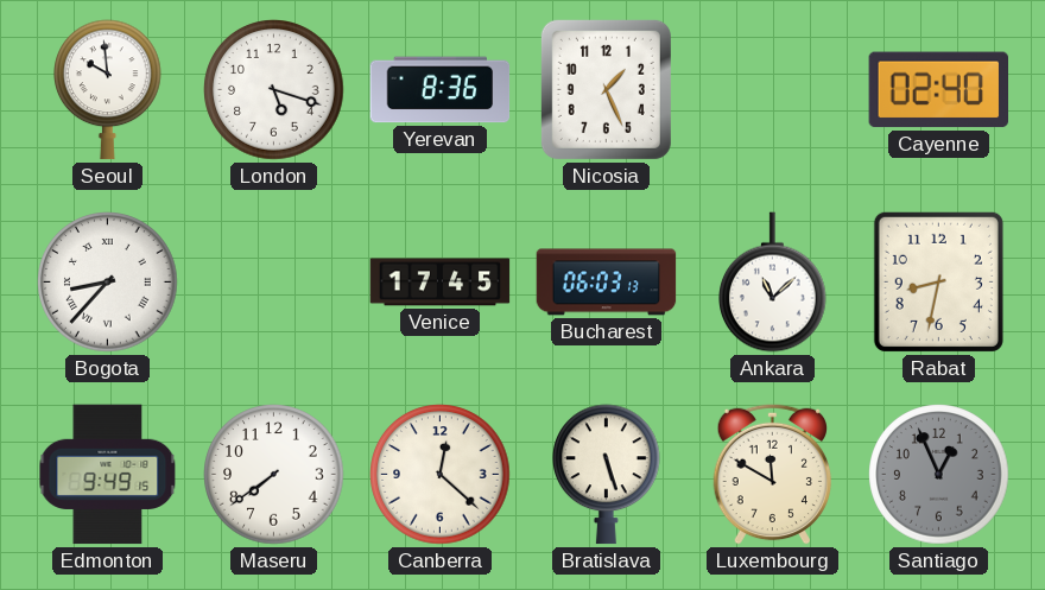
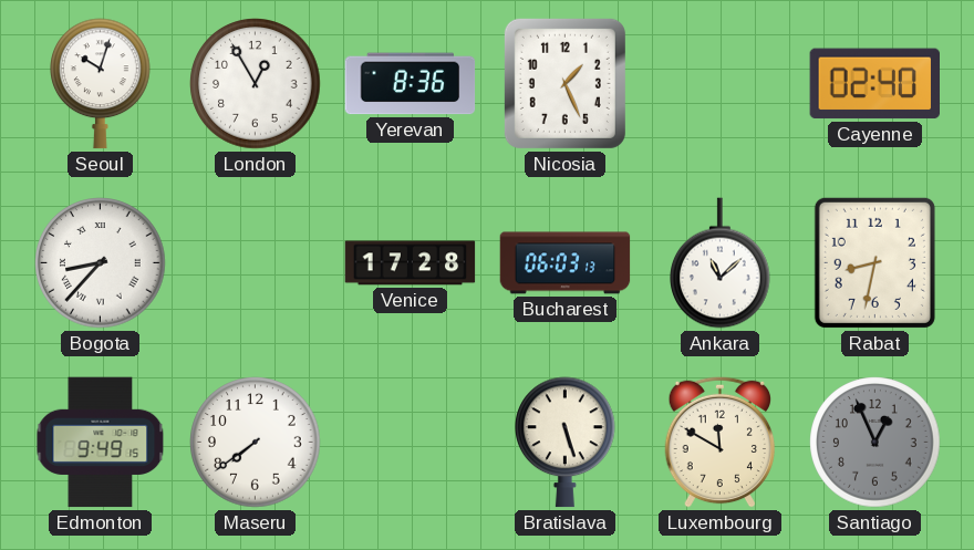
Seoul: 9:59 -> 10:03 (101, 84)
London: 5:18 -> 12:55 (256, 84)
Venice: 17:45 -> 17:28 (411, 263)
Canberra: 12:22 -> none (441, 475)
